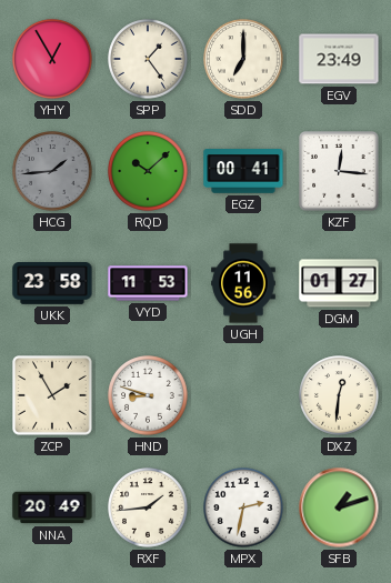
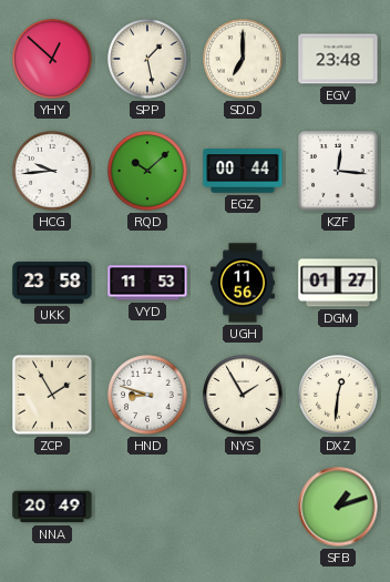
YHY: 12:55 -> 12:52 (52, 59)
SPP: 1:24 -> 1:28 (147, 59)
EGV: 23:49 -> 23:48 (338, 59)
HCG: 1:44 -> 9:44 (52, 171)
HCG dial: grey -> white (52, 171)
EGZ: 00:41 -> 00:44 (243, 171)
NYS: none -> 1:55 (243, 395)
RXF: 1:44 -> none (148, 507)
MPX: 2:32 -> none (243, 507)
